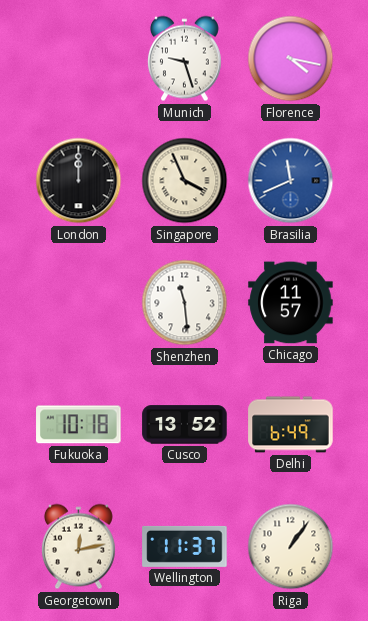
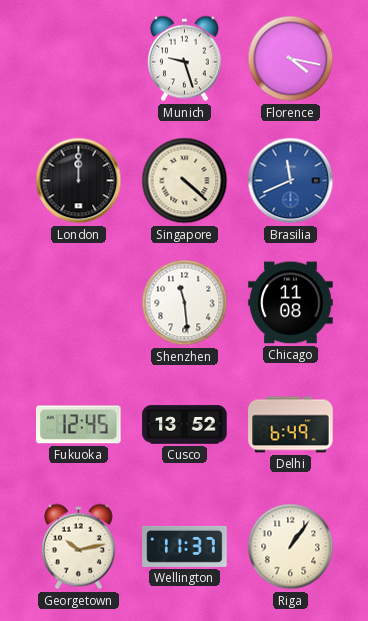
Singapore: 3:56 -> 4:22 (185, 181)
Chicago: 11:57 -> 11:08 (291, 303)
Fukuoka: 10:18 -> 12:45 (79, 425)
Georgetown: 12:13 -> 10:13 (78, 547)
